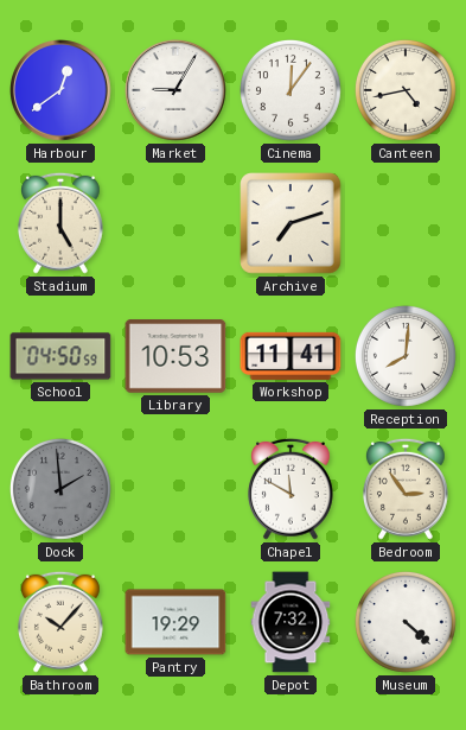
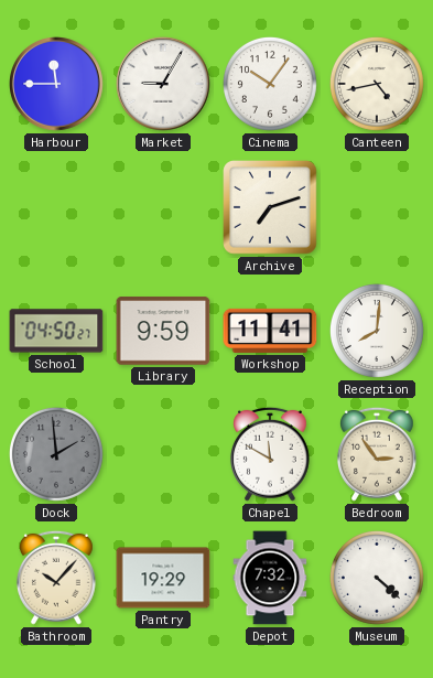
Harbour: 12:39 -> 11:45 (57, 85)
Cinema: 12:06 -> 10:06 (270, 84)
Stadium: 5:00 -> none (60, 223)
School: 04:50:59 -> 04:50:27 (56, 331)
Library: 10:53 -> 9:59 (163, 331)
